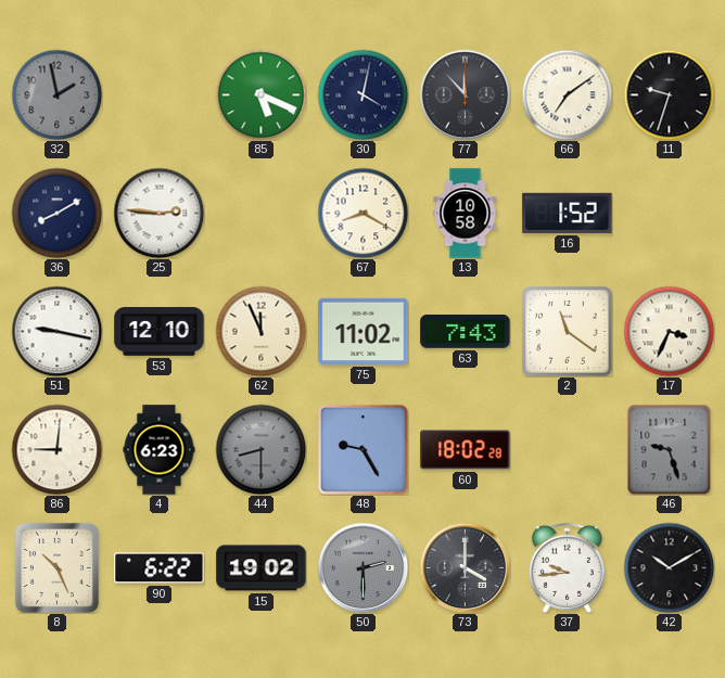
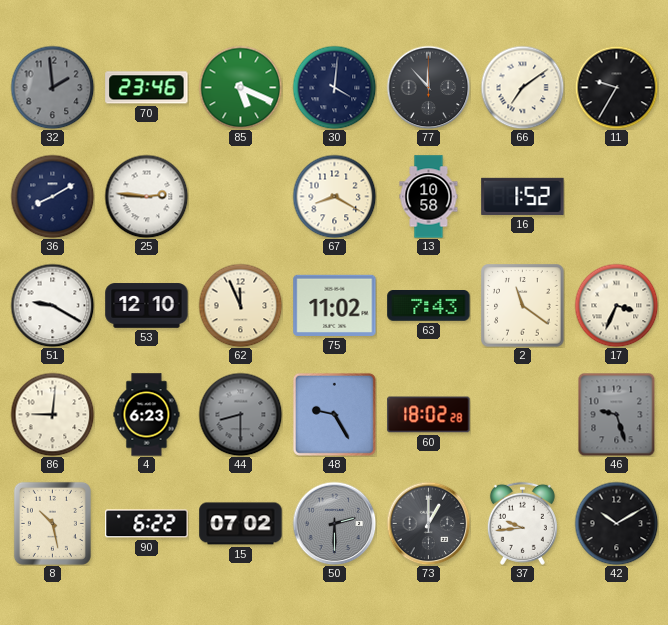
32: 1:58 -> 1:59 (52, 87)
70: none -> 23:46 (147, 88)
30: 4:02 -> 4:01 (334, 87)
11: 9:33 -> 9:35 (616, 87)
51: 9:17 -> 9:20 (52, 305)
8: 10:26 -> 10:28 (52, 523)
15: 19:02 -> 07:02 (241, 524)
73: 4:00 -> 1:00 (428, 523)
